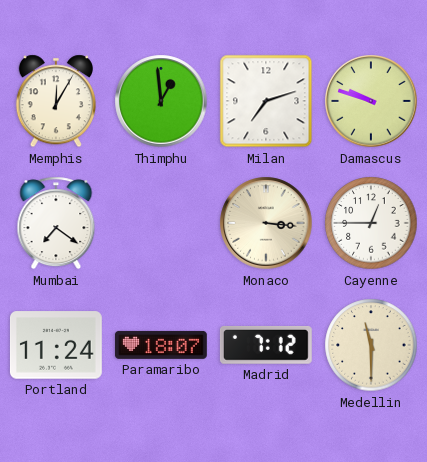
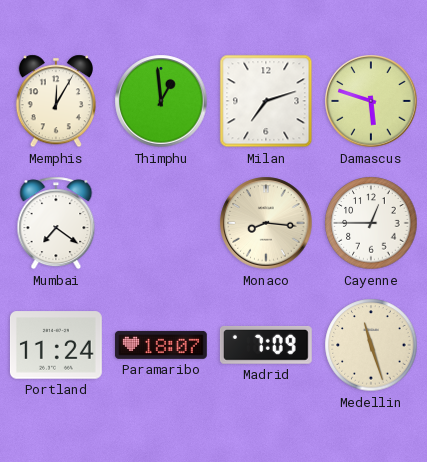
Damascus: 9:48 -> 5:48 (371, 101)
Monaco: 3:16 -> 8:16 (266, 223)
Madrid: 7:12 -> 7:09 (266, 345)
Medellin: 11:30 -> 11:27 (371, 345)
